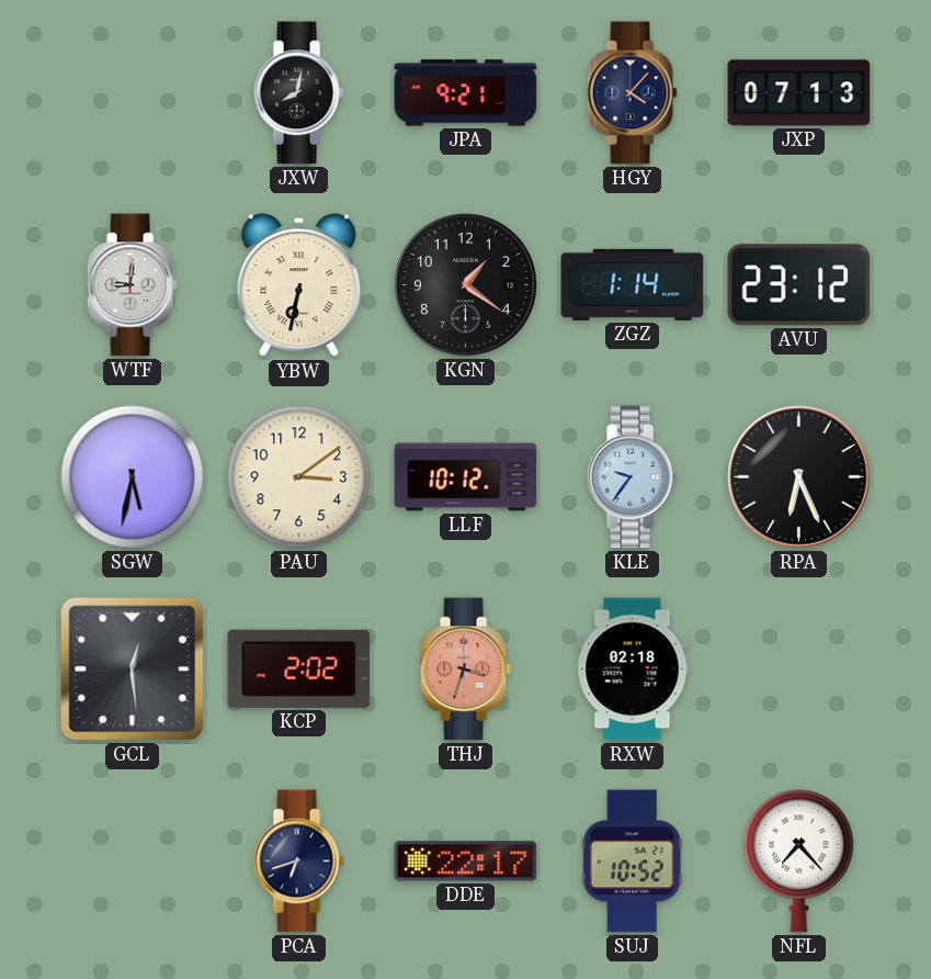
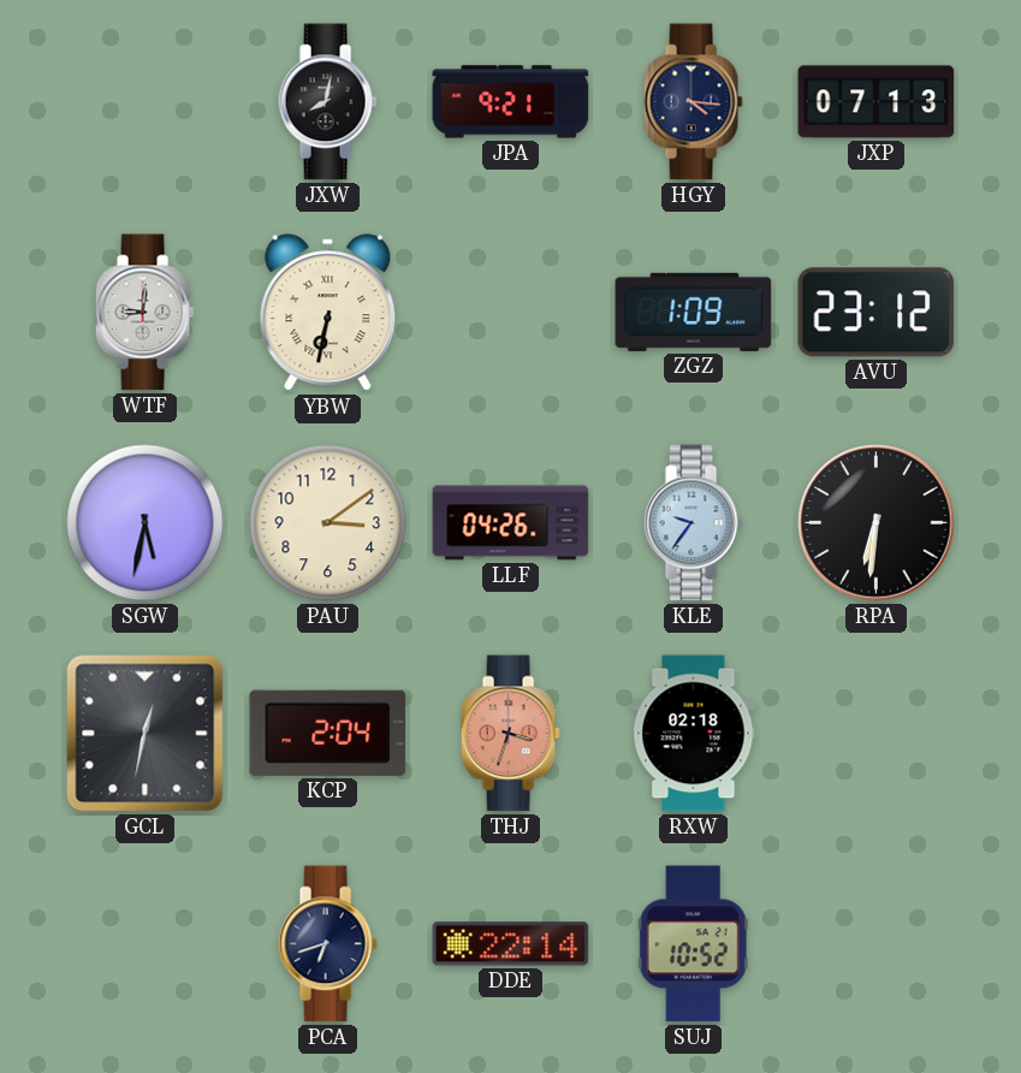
HGY: 4:07 -> 4:16 (693, 102)
KGN: 1:21 -> none (466, 285)
ZGZ: 1:14 -> 1:09 (694, 312)
LLF: 10:12 -> 04:26 (511, 523)
RPA: 6:26 -> 6:31 (877, 523)
GCL: 12:29 -> 12:32 (146, 734)
KCP: 2:02 -> 2:04 (328, 733)
DDE: 22:17 -> 22:14 (511, 944)
NFL: 7:23 -> none (799, 862)
